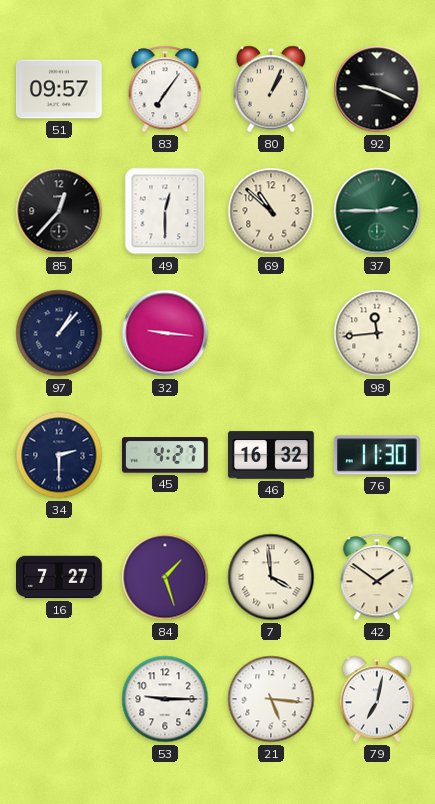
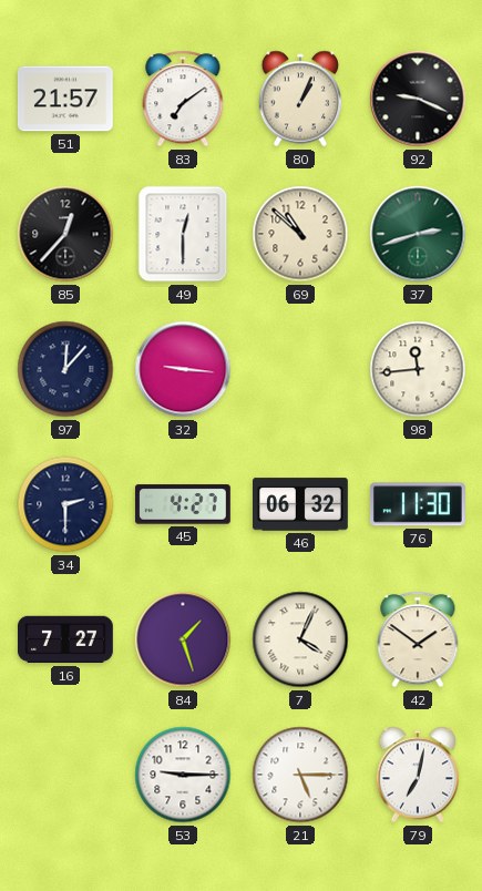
51: 09:57 -> 21:57 (65, 99)
83: 7:06 -> 7:09 (183, 99)
37: 2:45 -> 2:42 (418, 234)
97: 1:07 -> 12:07 (65, 369)
46: 16:32 -> 06:32 (301, 504)
7: 3:59 -> 4:04 (300, 639)
21: 5:16 -> 5:15 (300, 775)
